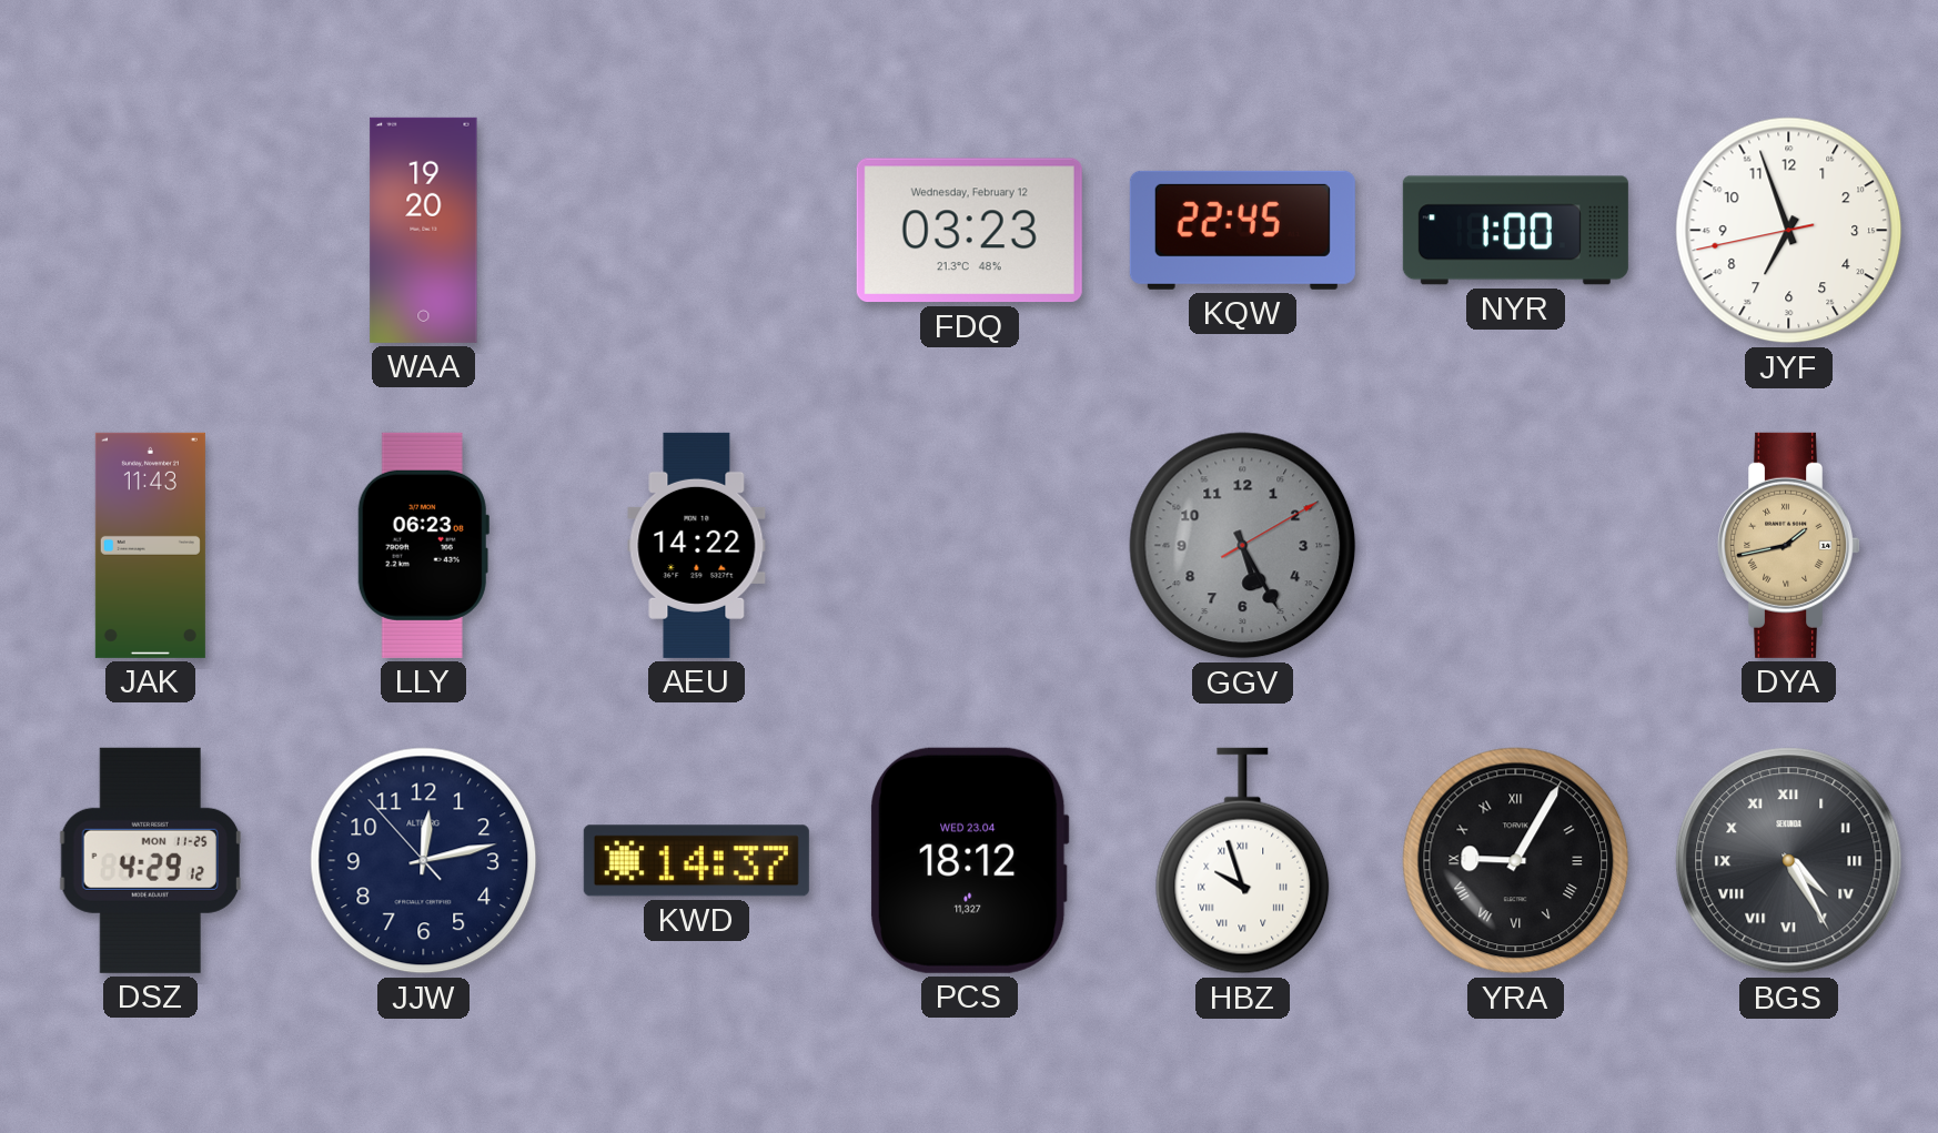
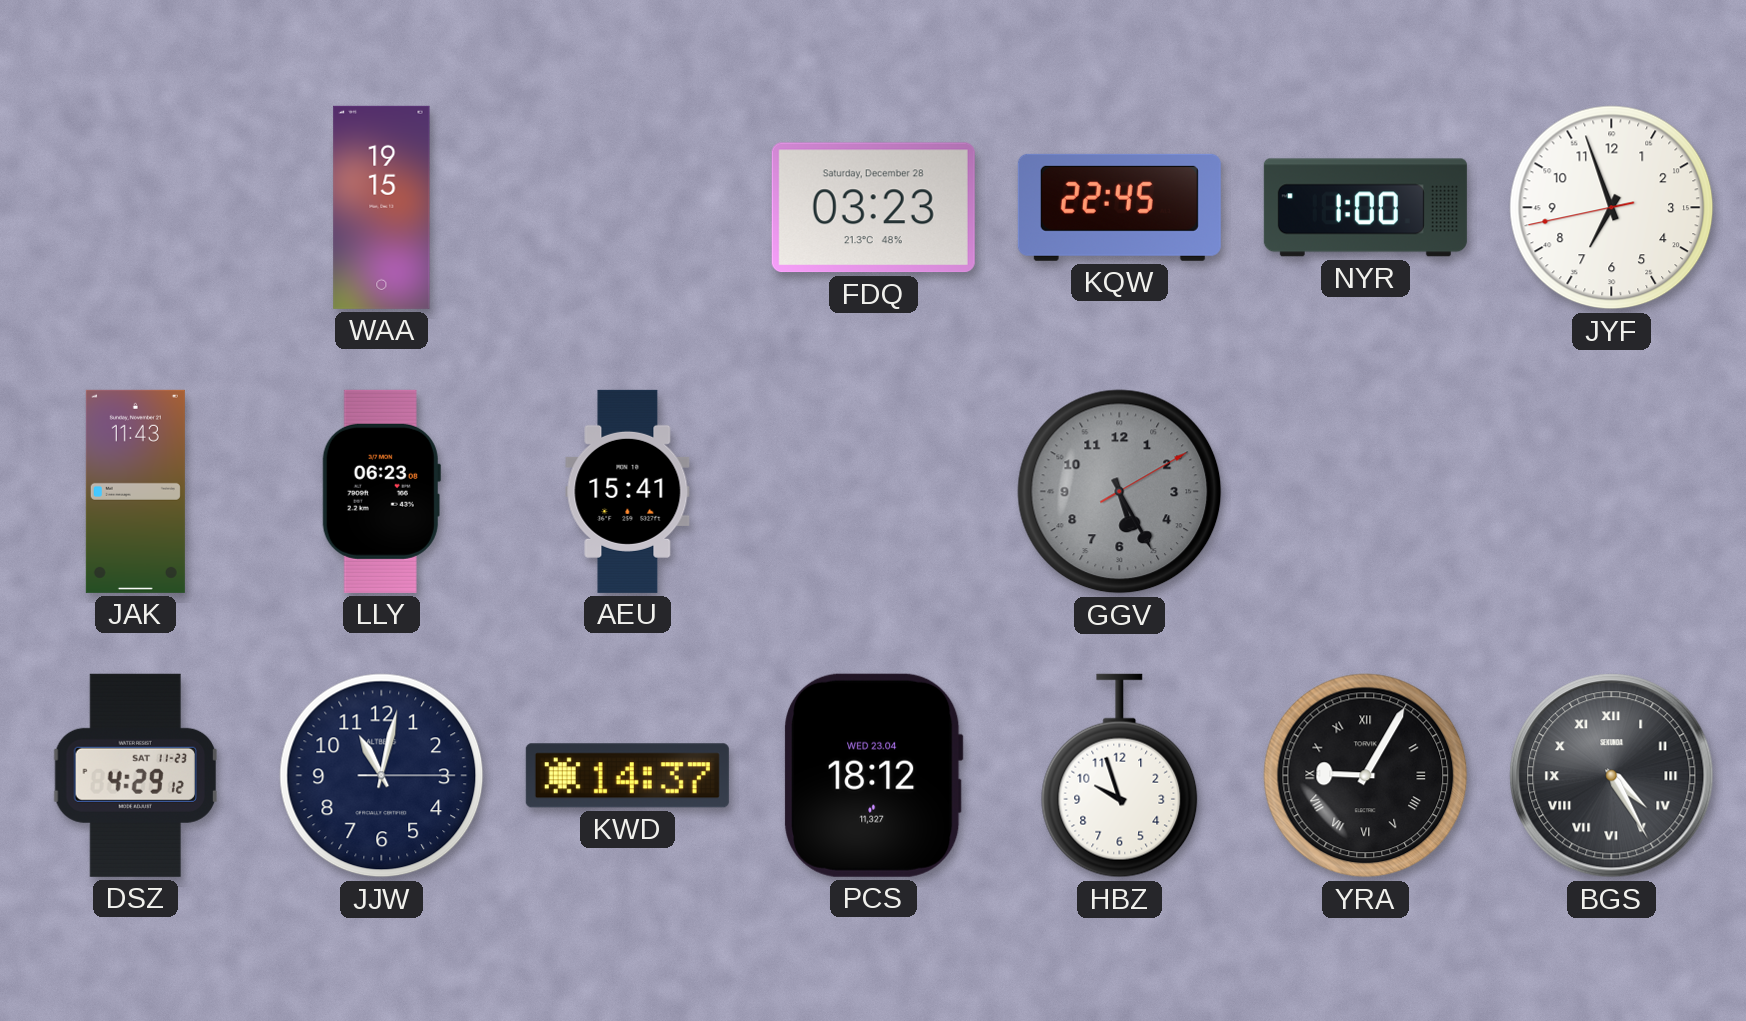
WAA: 19:20 -> 19:15 (382, 207)
FDQ date: Wednesday, February 12 -> Saturday, December 28 (873, 208)
AEU: 14:22 -> 15:41 (628, 491)
DYA: 1:43 -> none (1789, 545)
DSZ date: MON 11-25 -> SAT 11-23 (135, 775)
JJW: 12:12 -> 11:02 (382, 776)
HBZ numerals: Roman -> Arabic (1120, 776)
